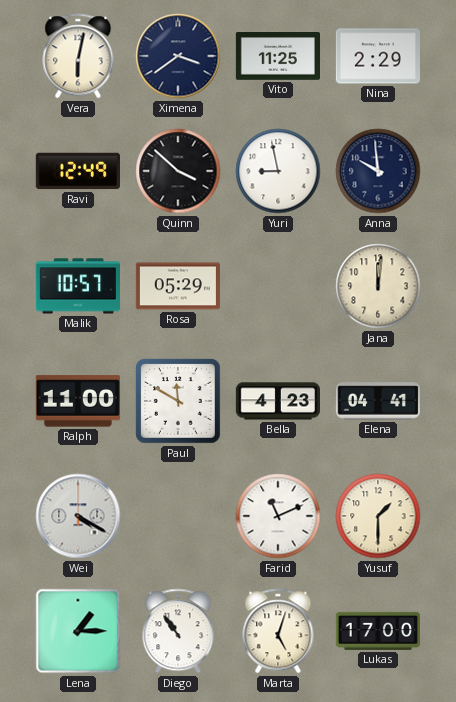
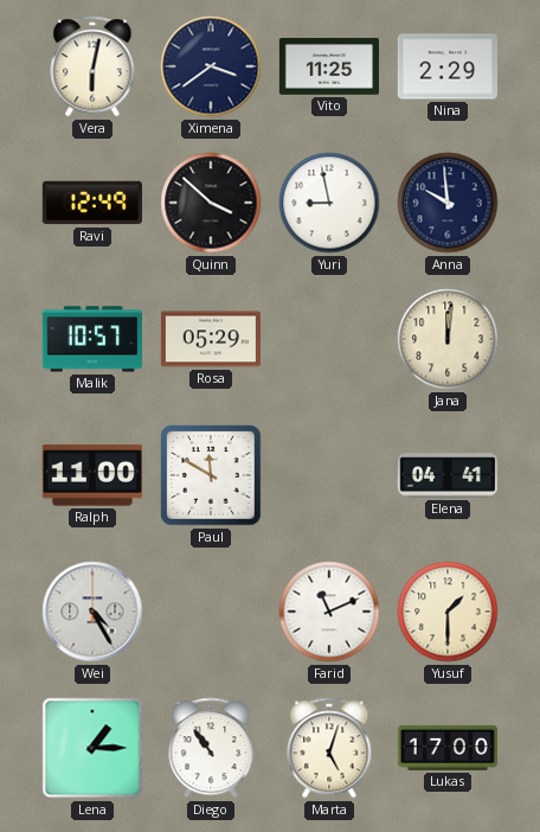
Bella: 4:23 -> none (277, 401)
Wei: 4:20 -> 4:25 (92, 612)
